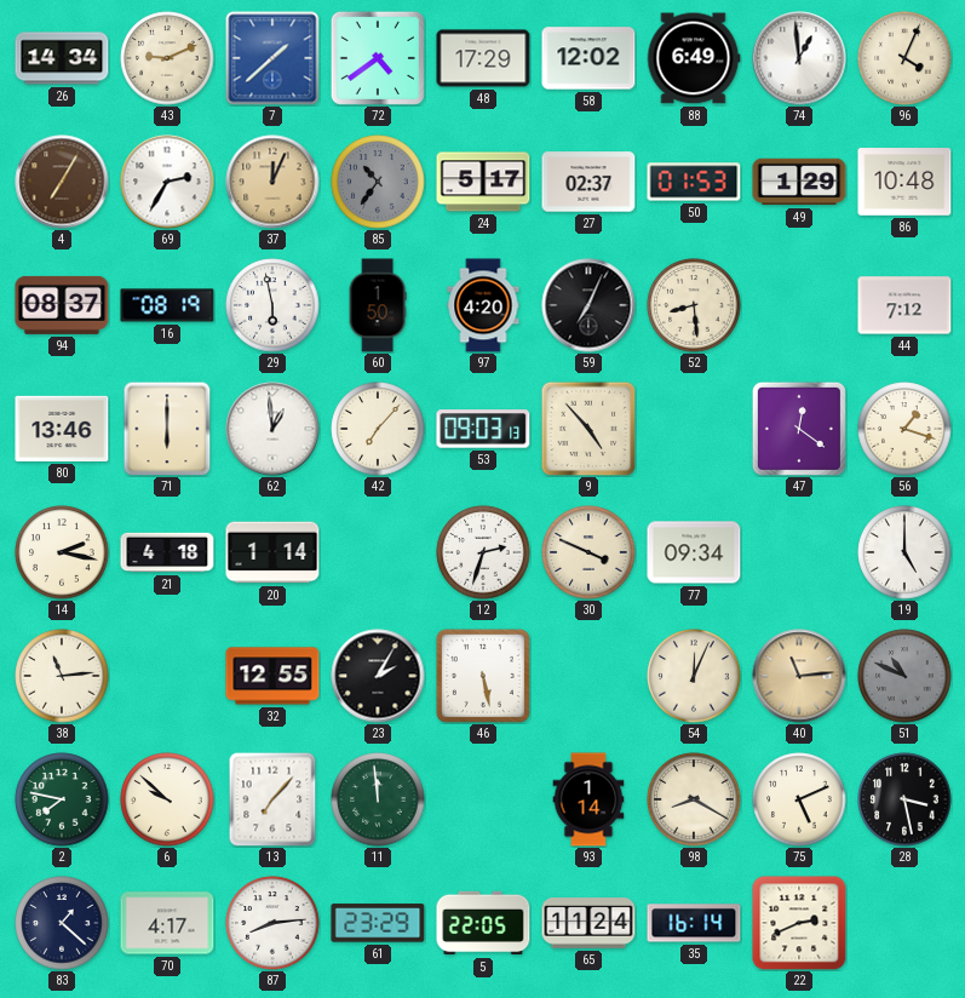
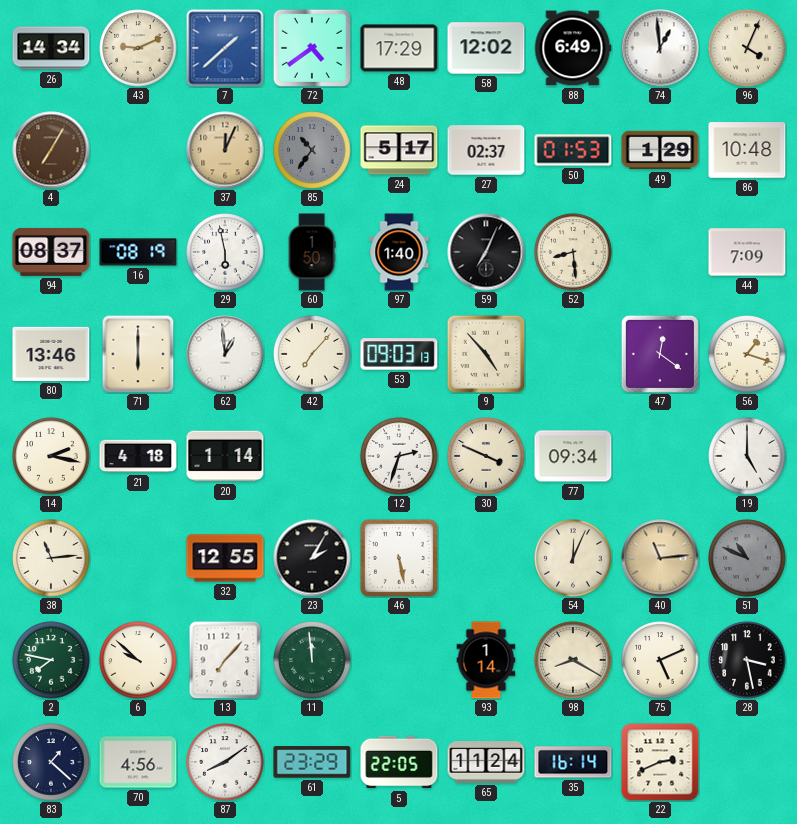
69: 2:35 -> none (167, 182)
97: 4:20 -> 1:40 (399, 252)
44: 7:12 -> 7:09 (747, 252)
70: 4:17 -> 4:56 (138, 762)
87: 8:14 -> 8:09 (225, 762)
